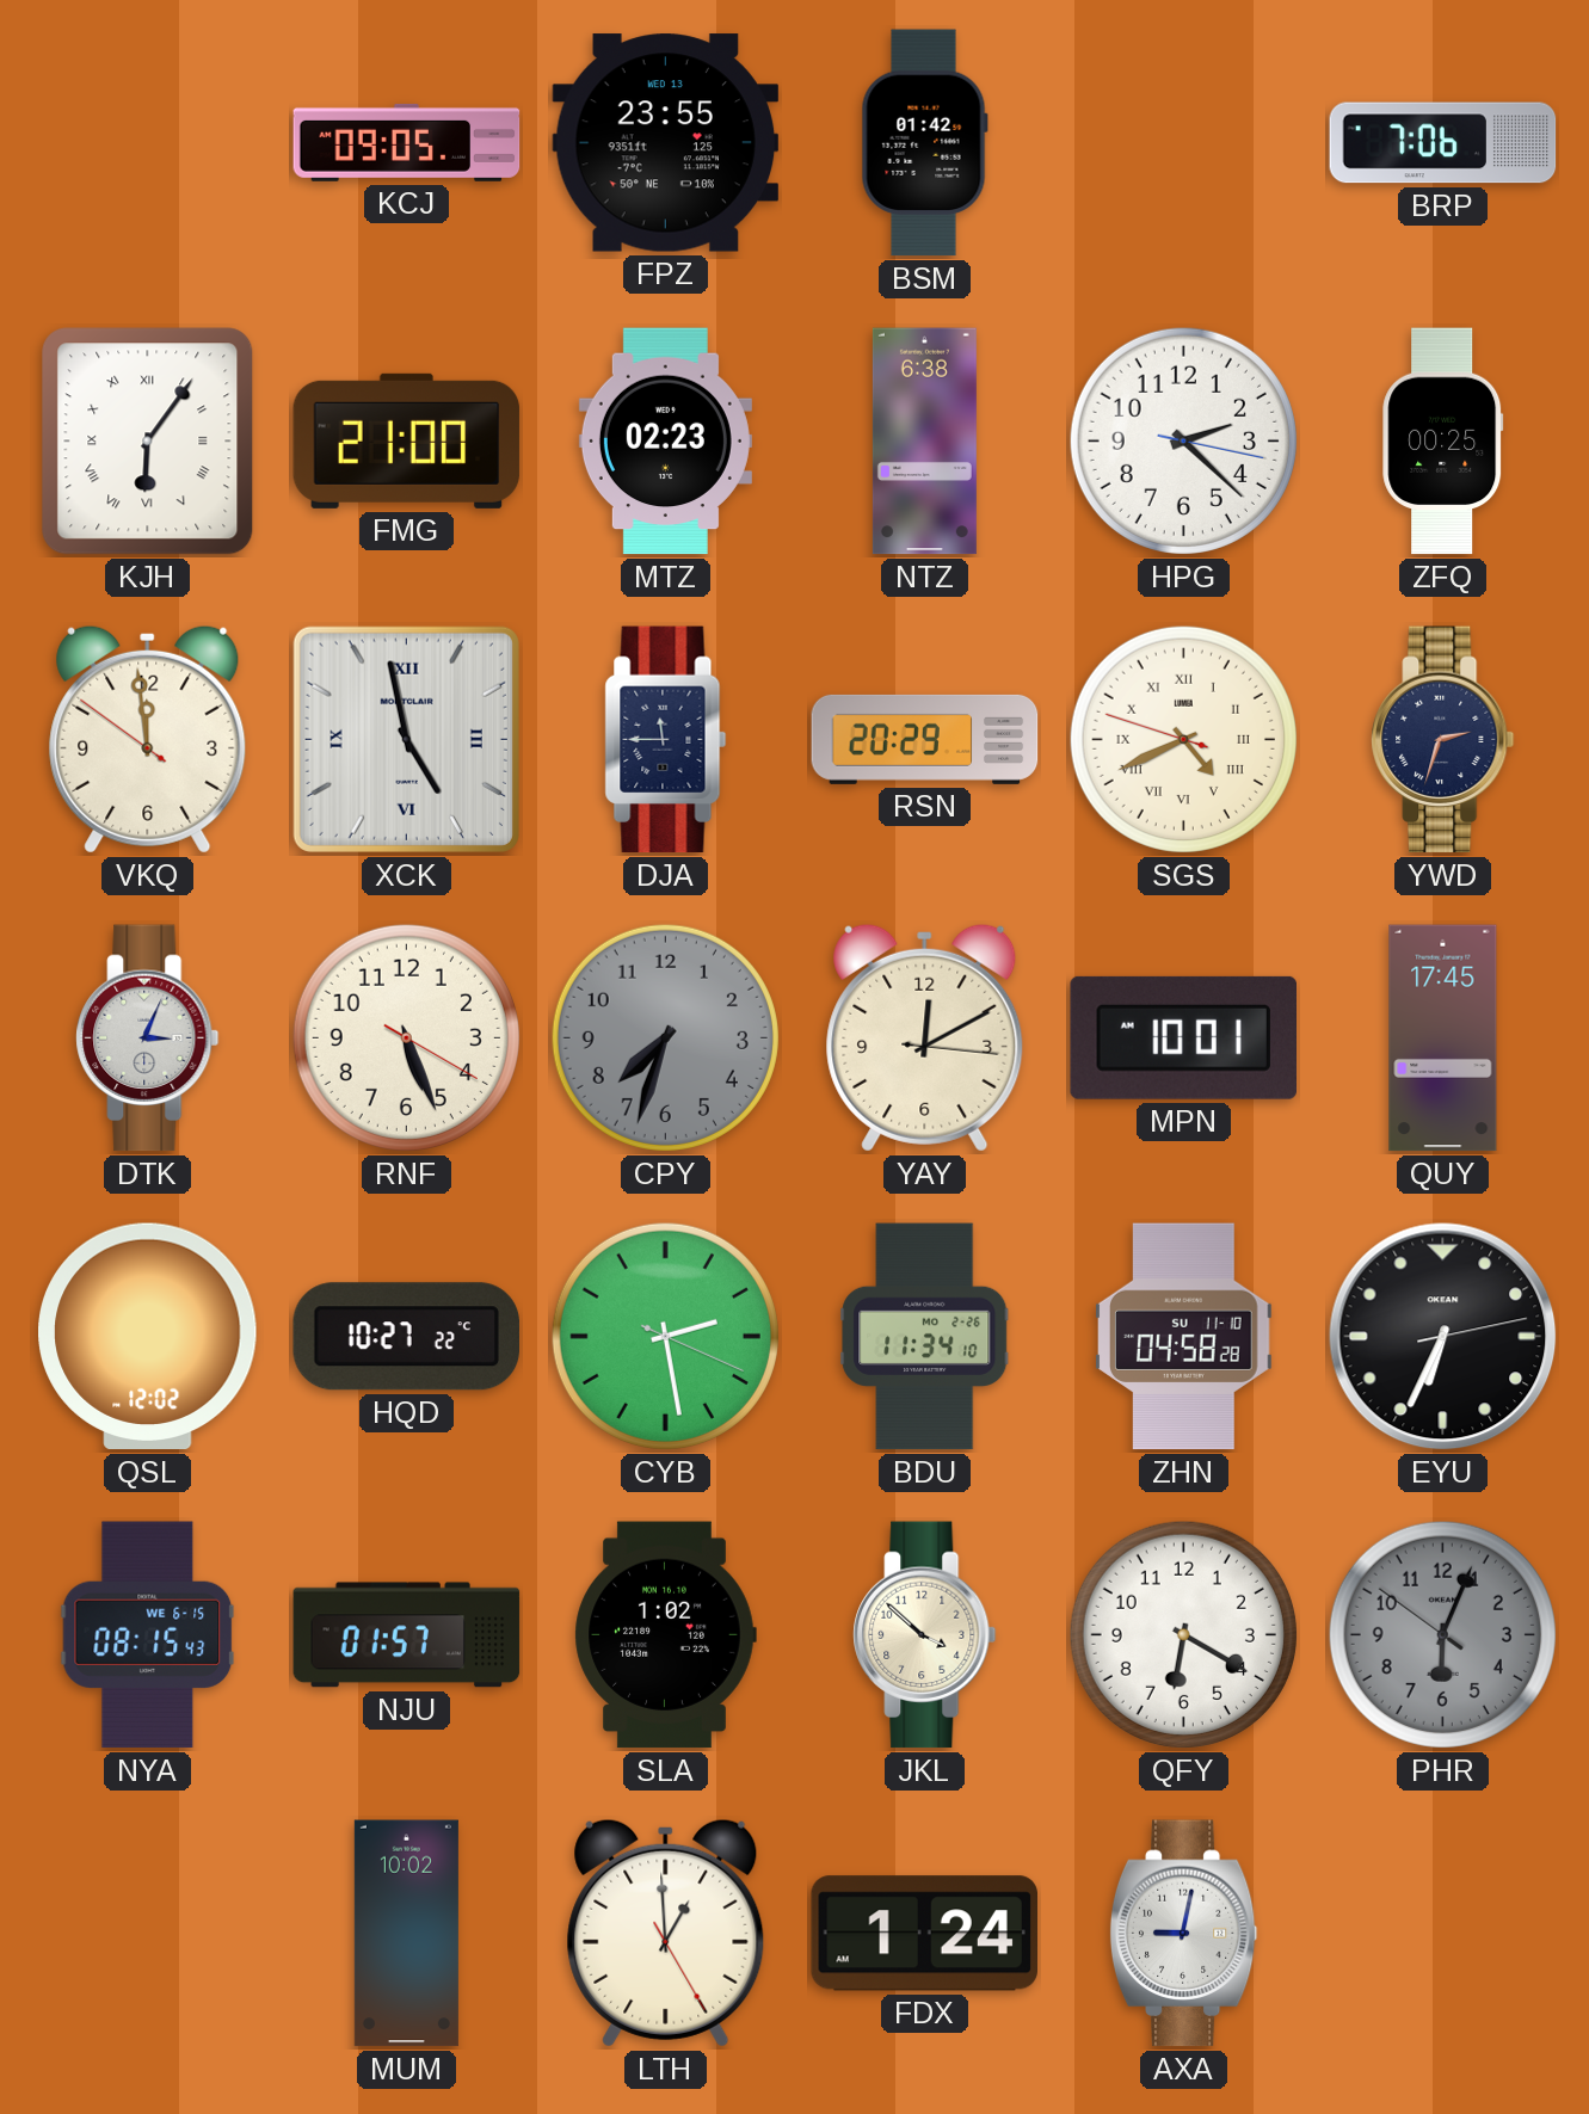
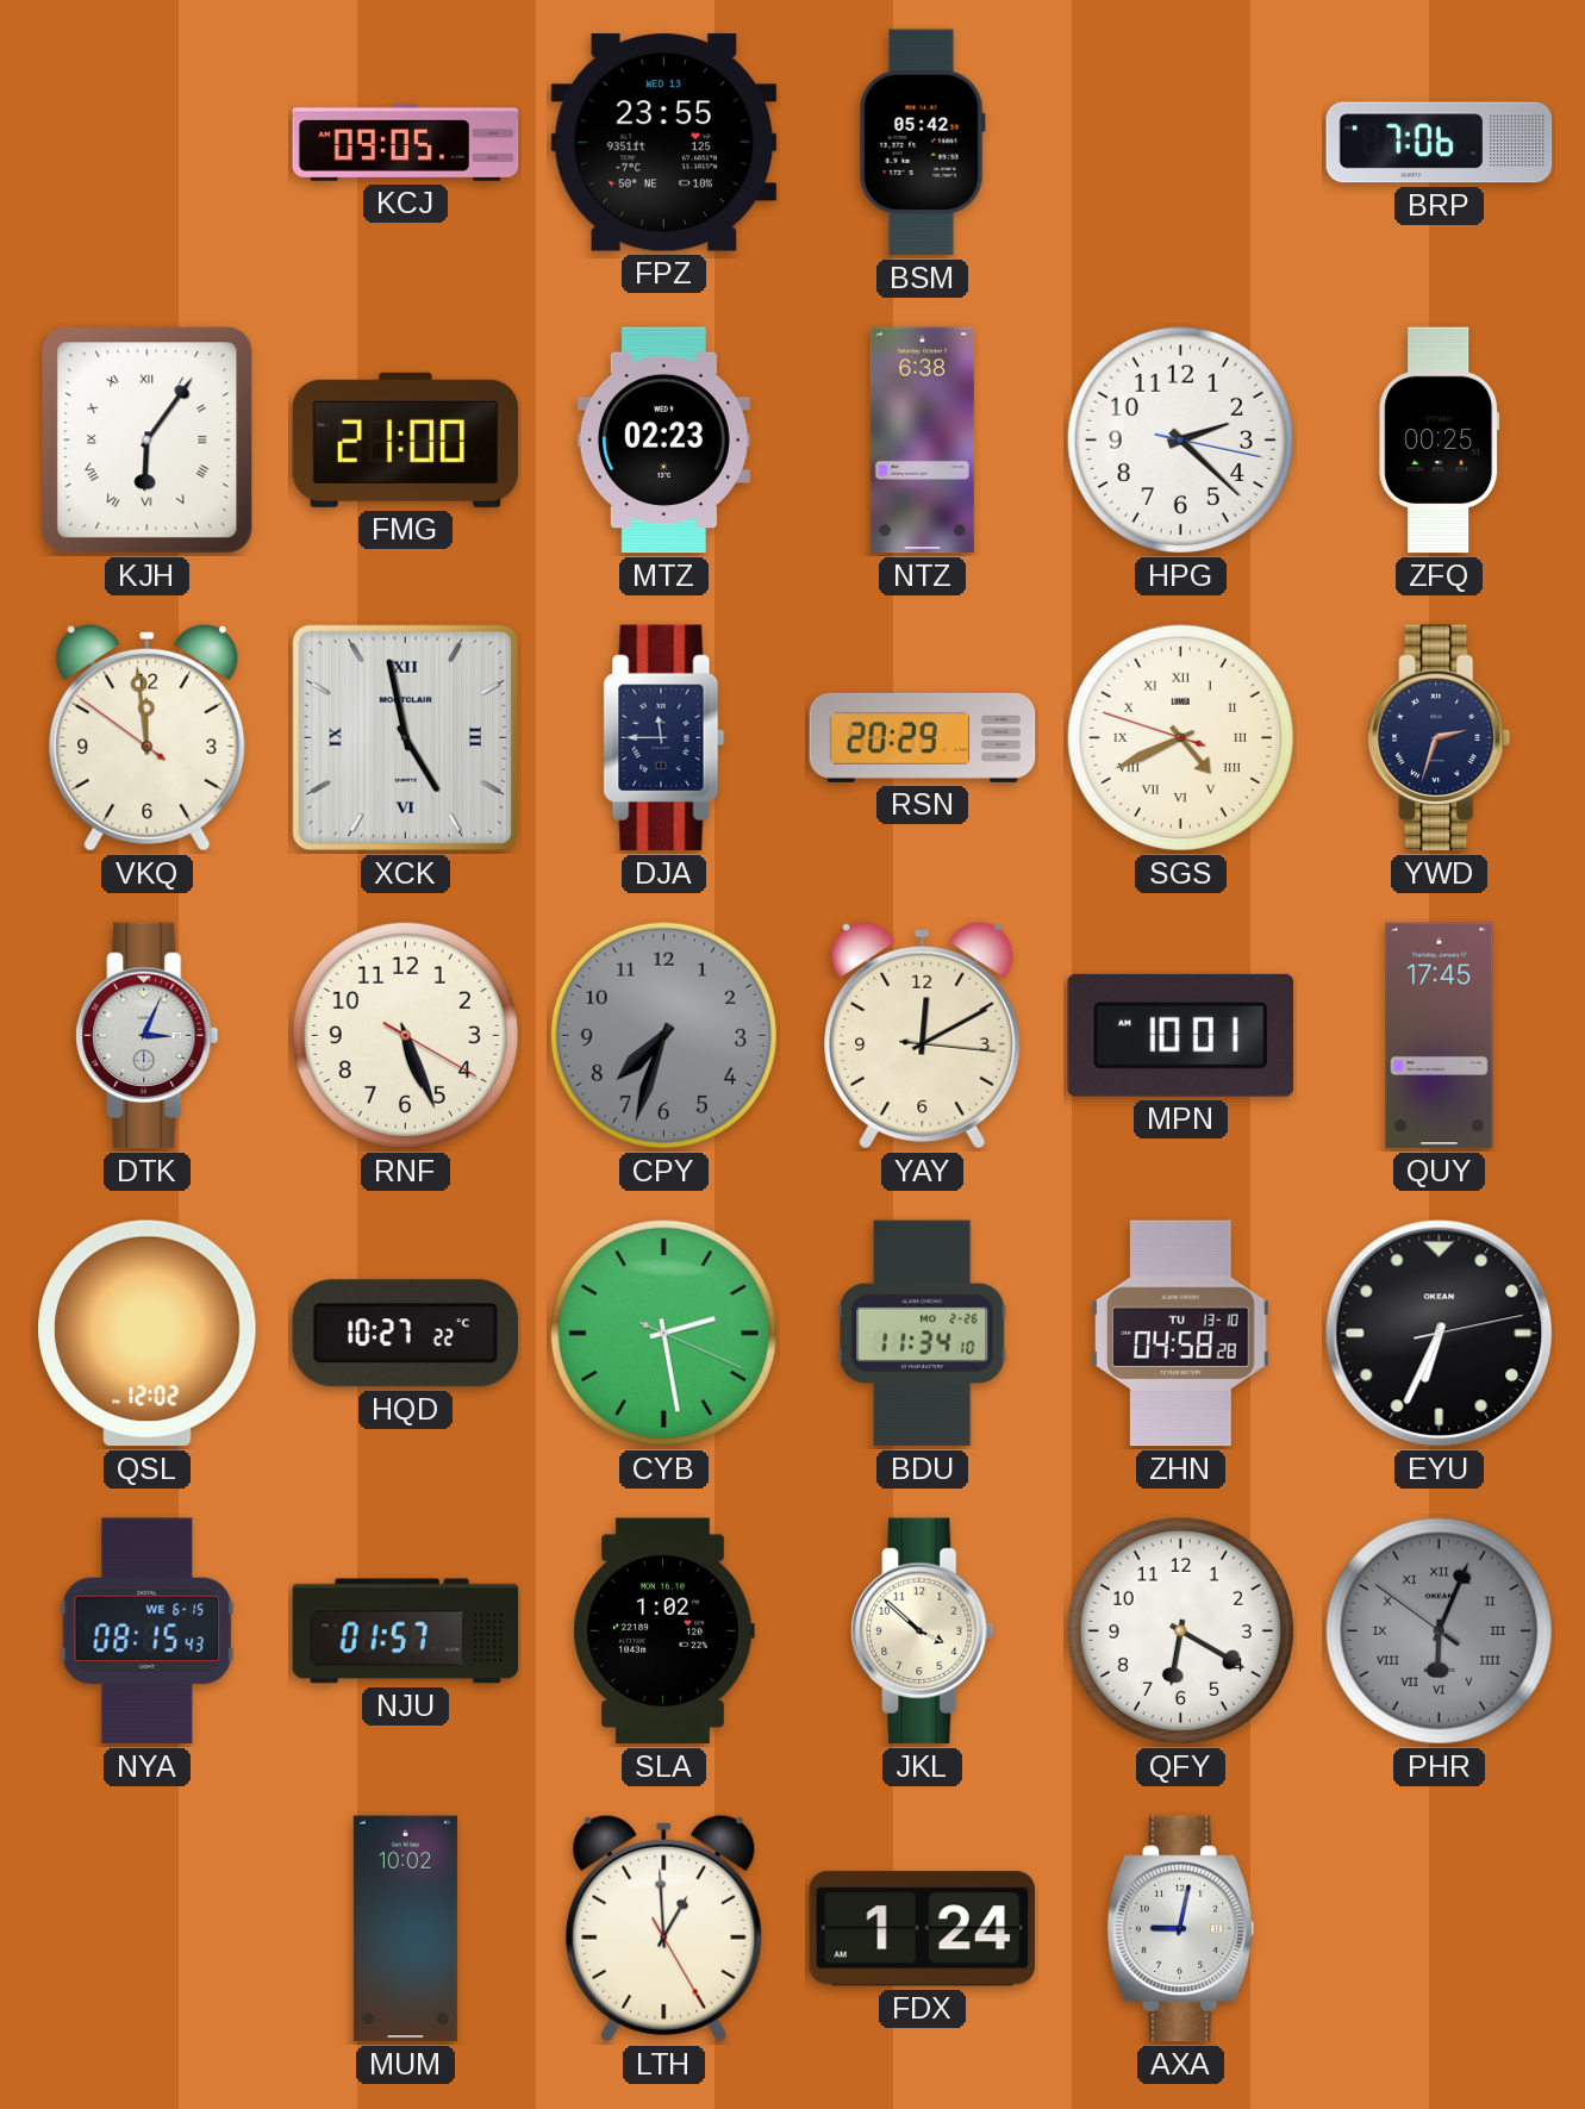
BSM: 01:42 -> 05:42 (922, 143)
ZHN date: SU 11-10 -> TU 13-10 (1181, 1334)
PHR numerals: Arabic -> Roman (1439, 1630)
